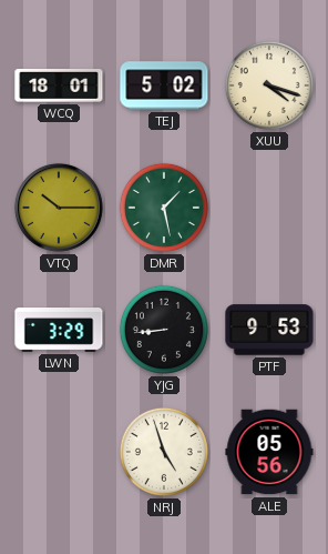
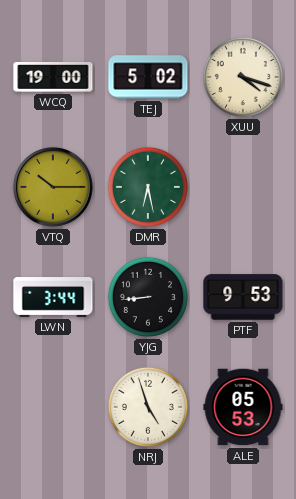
WCQ: 18:01 -> 19:00 (53, 78)
DMR: 1:28 -> 6:28 (148, 187)
LWN: 3:29 -> 3:44 (53, 298)
ALE: 05:56 -> 05:53 (243, 407)
